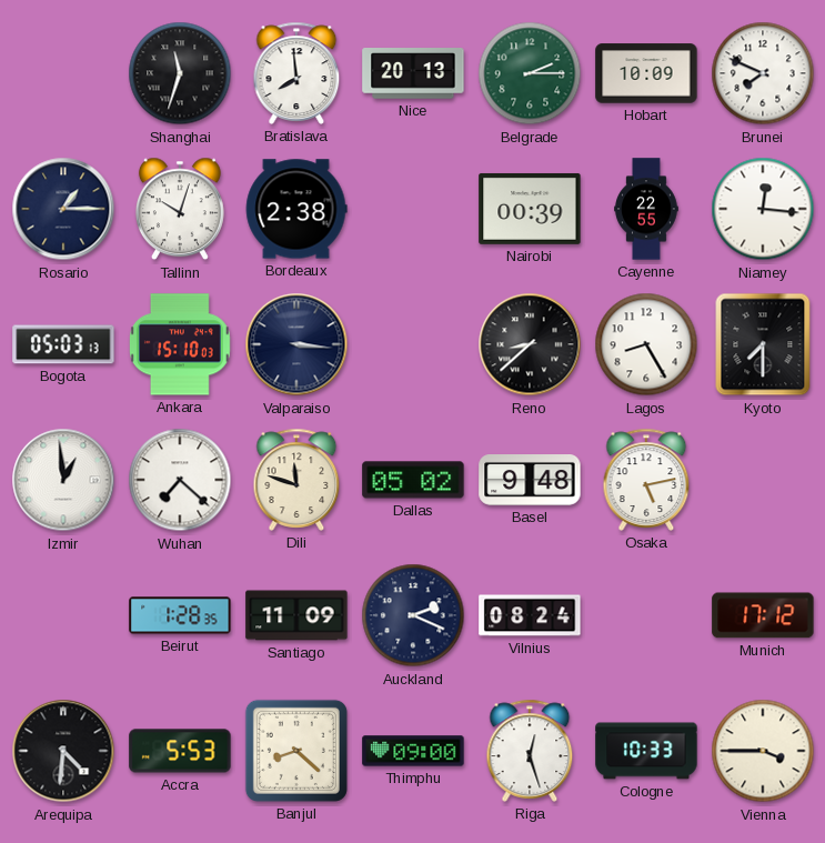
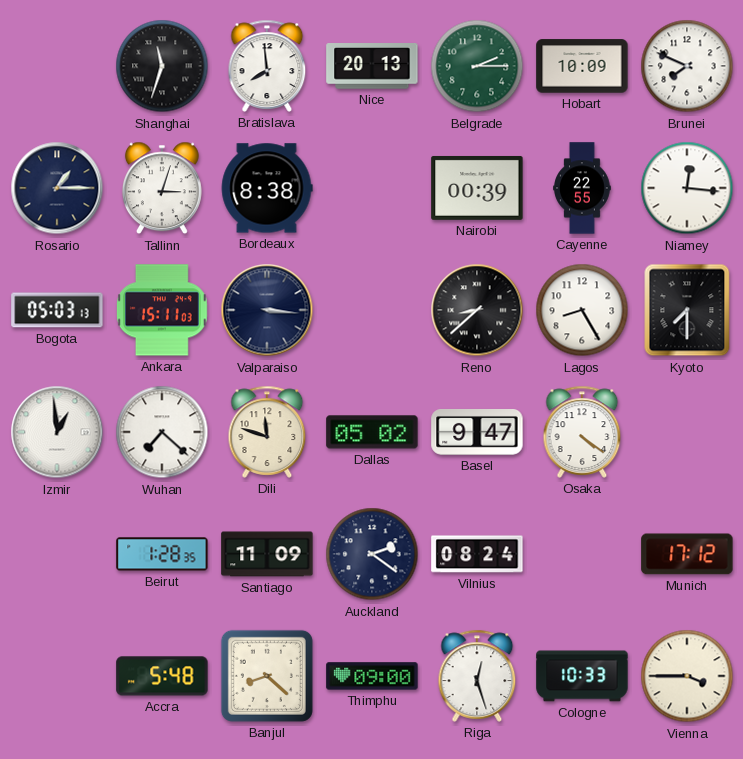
Tallinn: 10:03 -> 3:03 (162, 188)
Bordeaux: 2:38 -> 8:38 (267, 188)
Ankara: 15:10 -> 15:11 (163, 310)
Basel: 9:48 -> 9:47 (477, 433)
Osaka: 5:13 -> 4:21 (582, 432)
Auckland: 2:19 -> 2:21 (372, 554)
Arequipa: 4:31 -> none (63, 751)
Accra: 5:53 -> 5:48 (162, 676)
